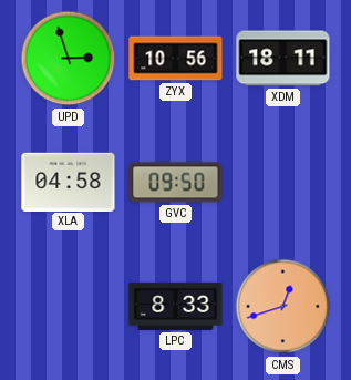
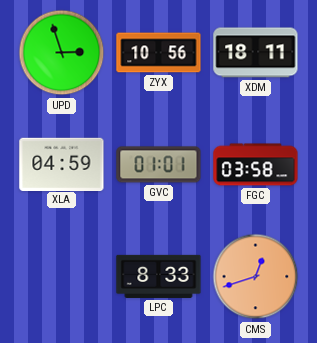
XLA: 04:58 -> 04:59 (62, 164)
GVC: 09:50 -> 01:01 (159, 165)
FGC: none -> 03:58 (256, 165)
